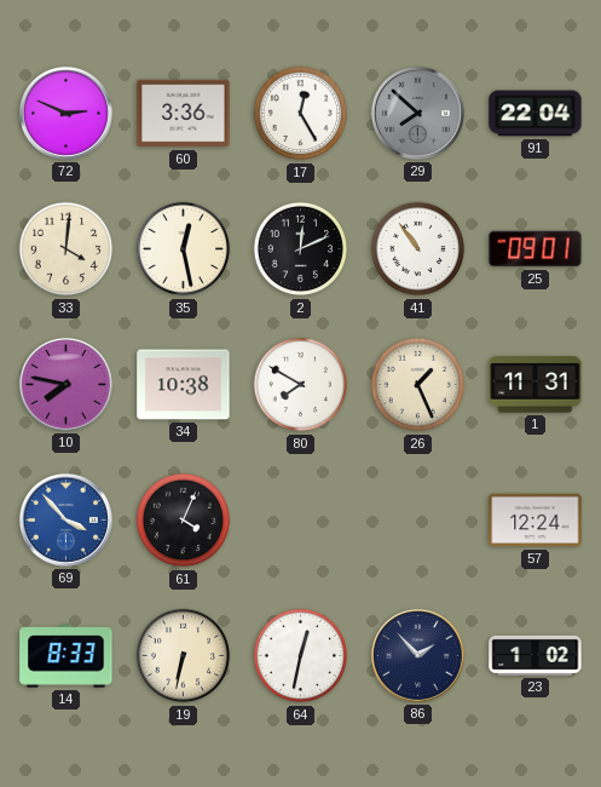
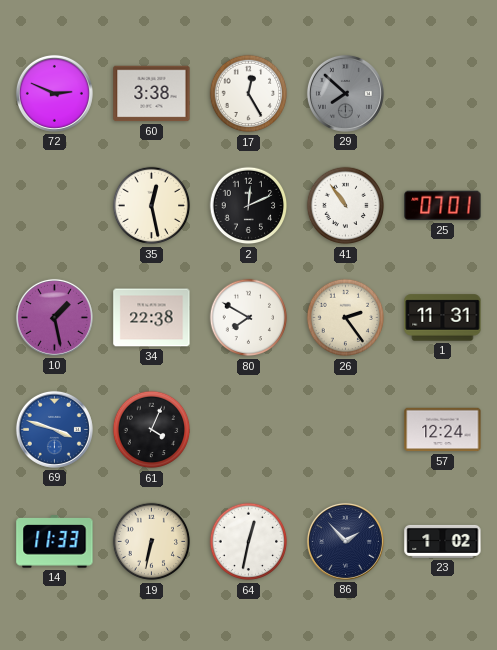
60: 3:36 -> 3:38 (152, 94)
91: 22:04 -> none (536, 114)
33: 4:01 -> none (67, 249)
25: 09:01 -> 07:01 (443, 206)
10: 7:47 -> 1:28 (54, 317)
34: 10:38 -> 22:38 (152, 318)
26: 1:26 -> 2:24 (346, 318)
69: 3:53 -> 3:48 (54, 429)
14: 8:33 -> 11:33 (55, 542)
